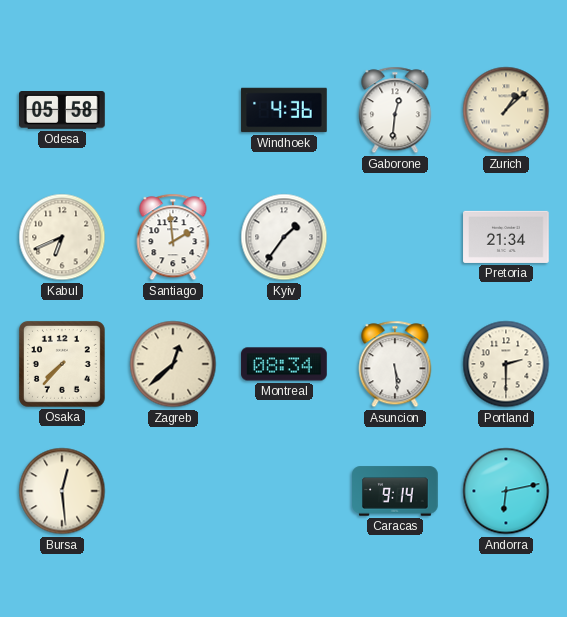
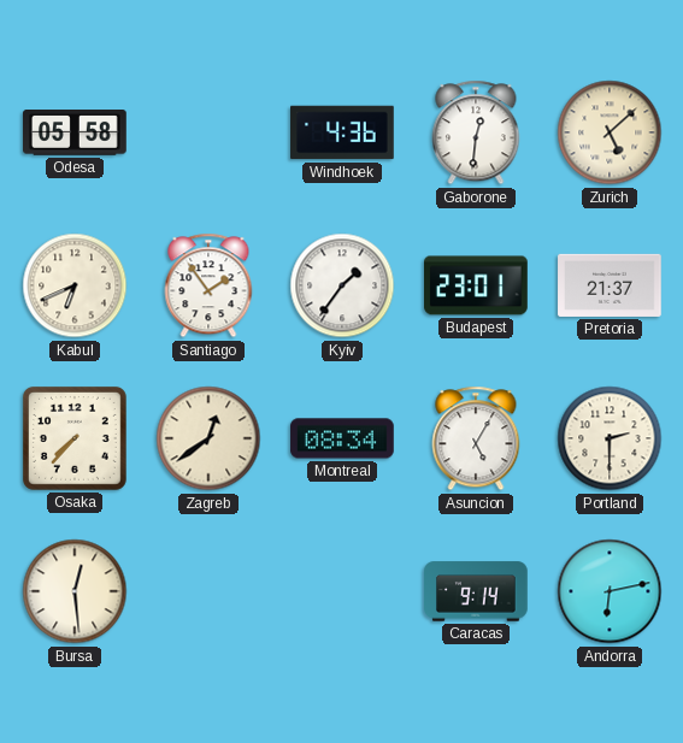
Zurich: 1:08 -> 5:08 (610, 132)
Santiago: 1:59 -> 1:54 (208, 285)
Budapest: none -> 23:01 (476, 285)
Pretoria: 21:34 -> 21:37 (610, 285)
Zagreb: 12:38 -> 12:39 (208, 438)
Asuncion: 5:29 -> 5:05 (476, 438)
